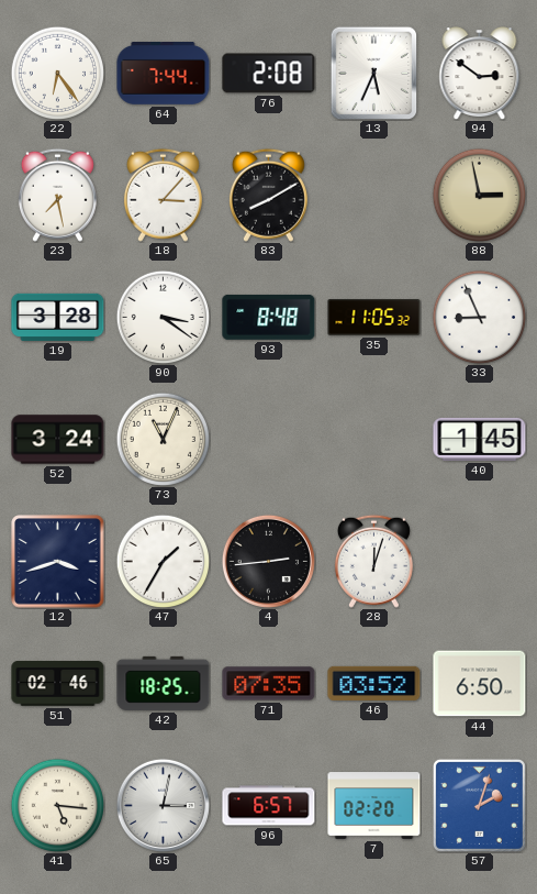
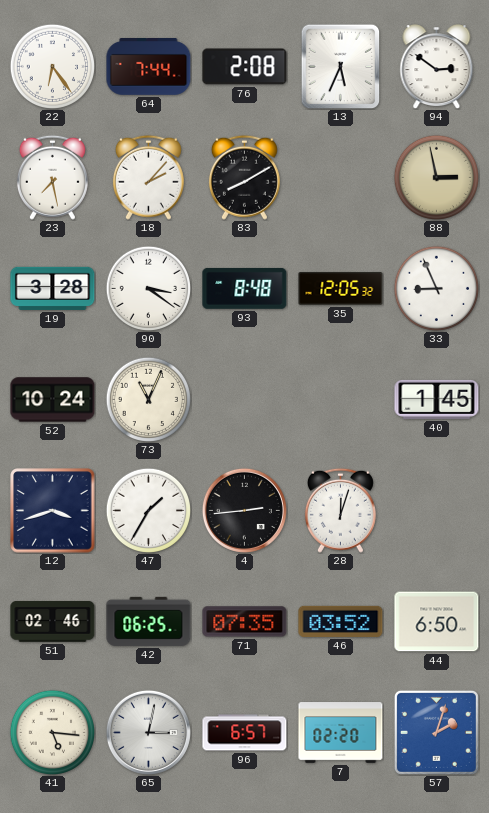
18: 3:07 -> 2:07 (148, 177)
35: 11:05 -> 12:05 (341, 289)
52: 3:24 -> 10:24 (53, 400)
42: 18:25 -> 06:25 (149, 621)
